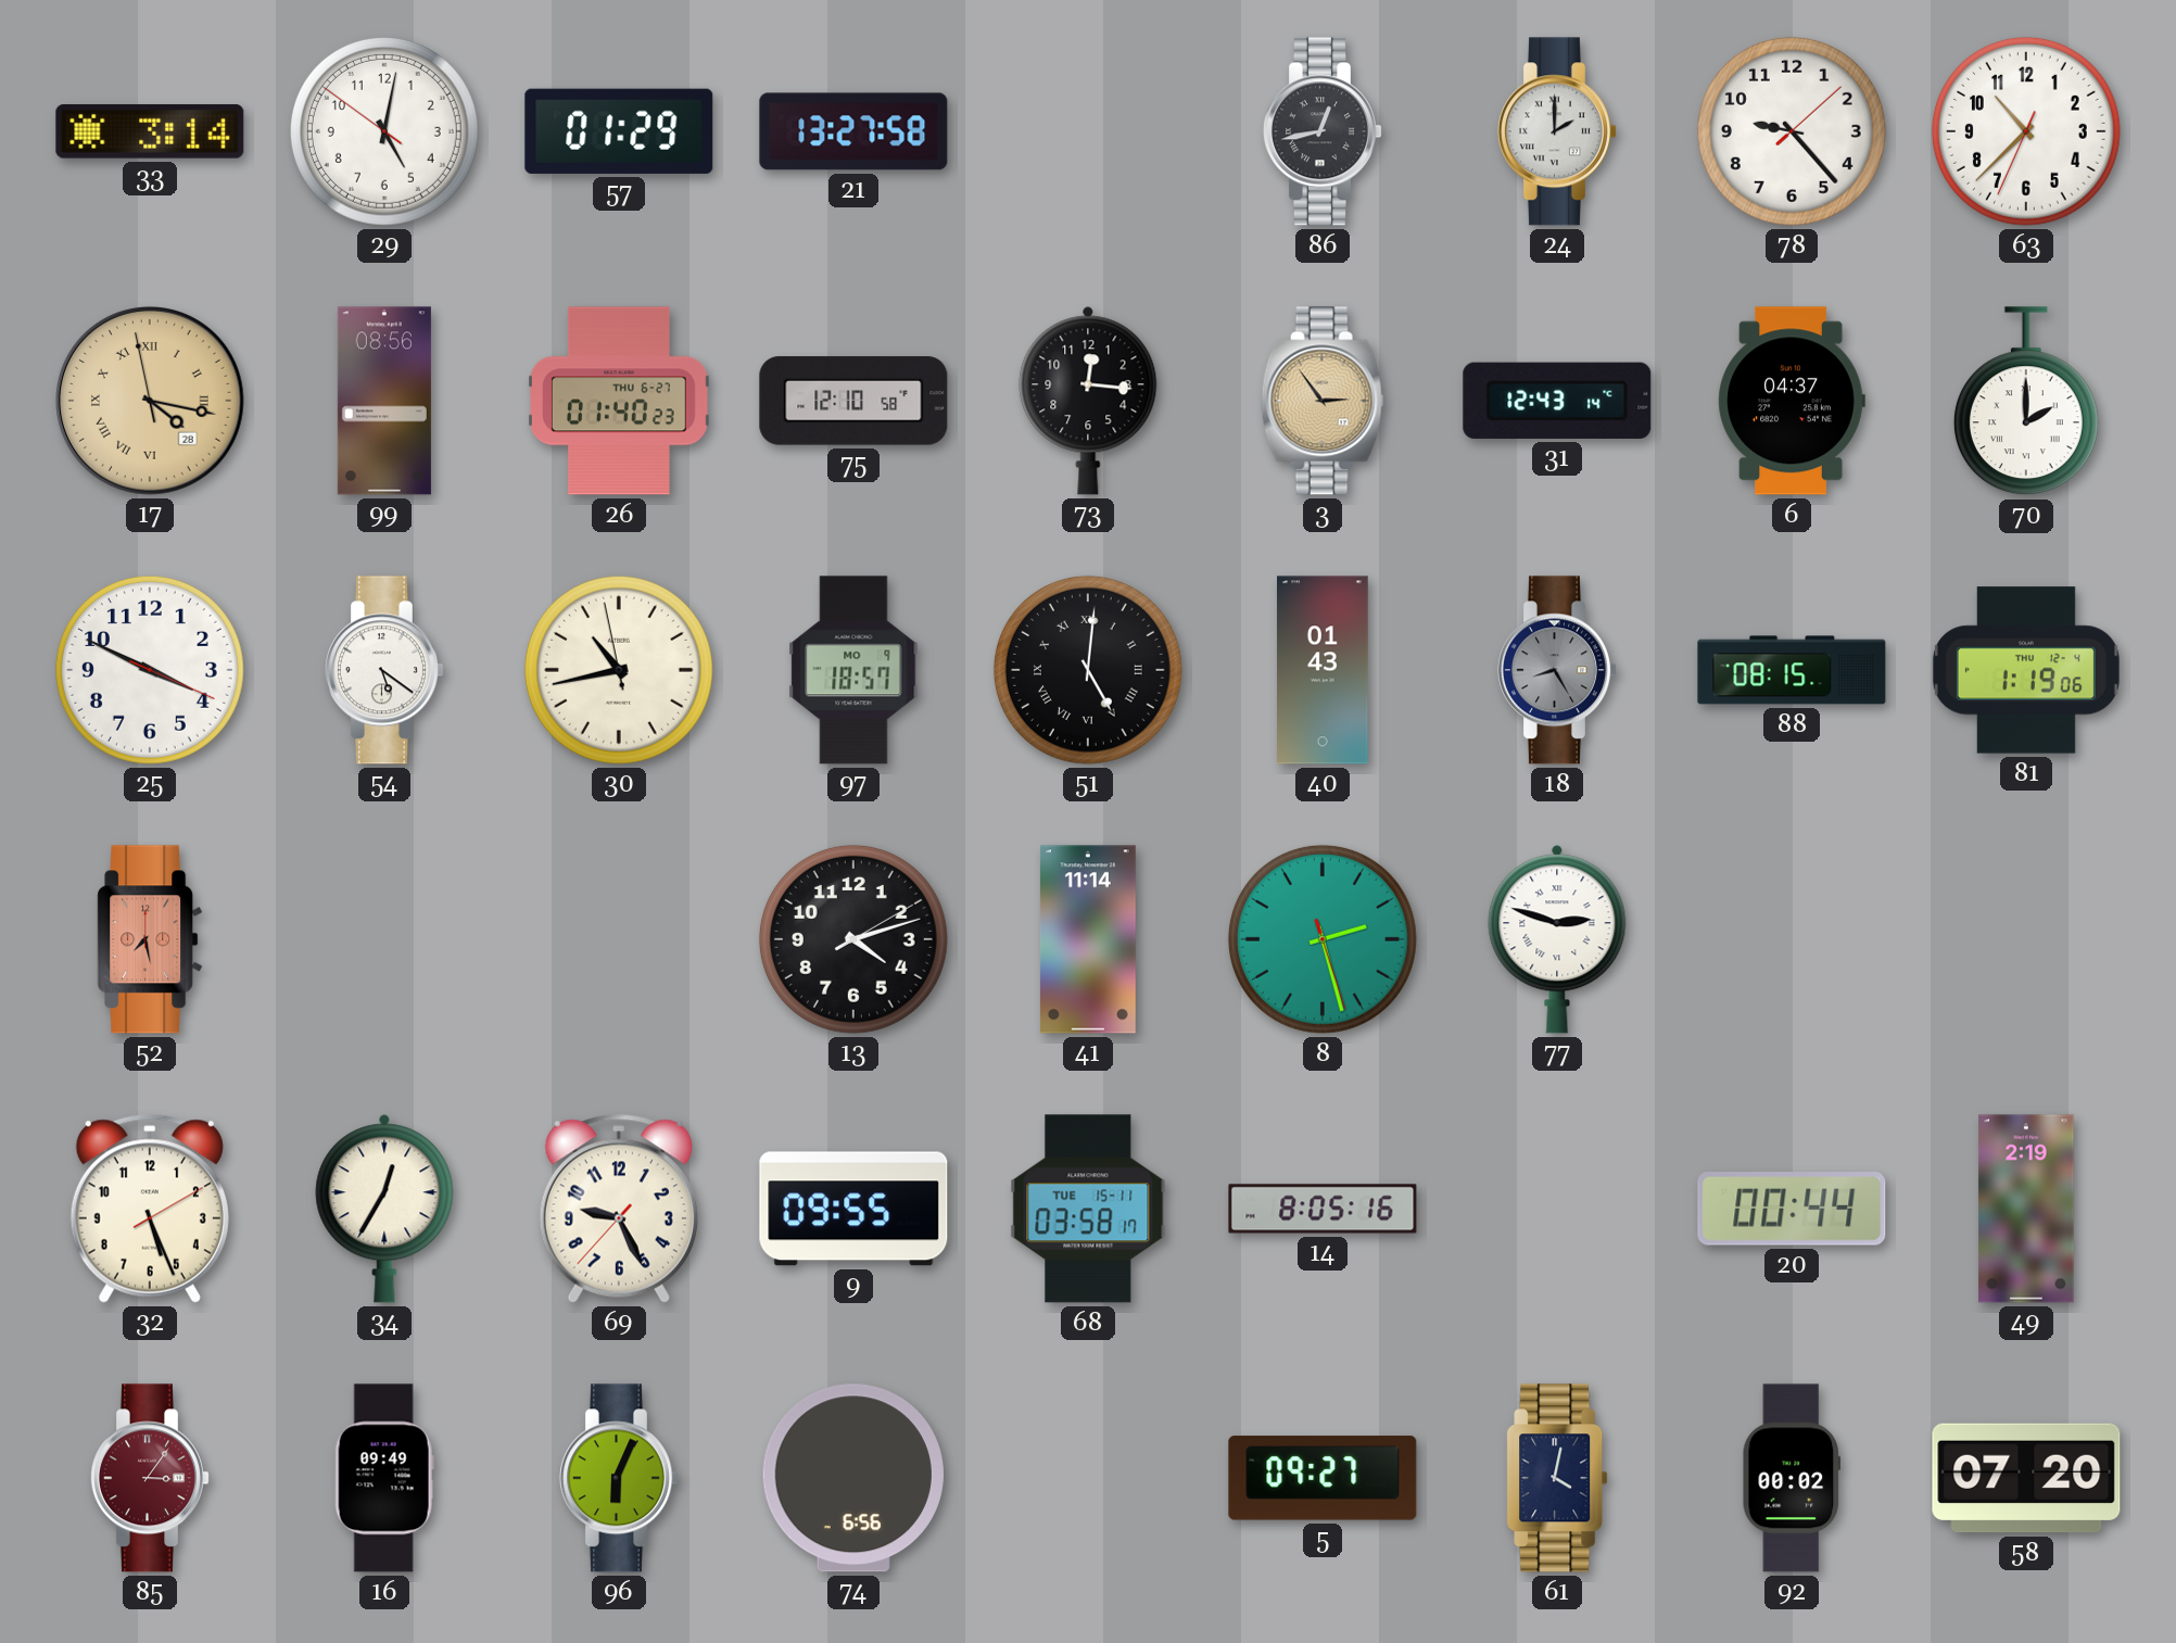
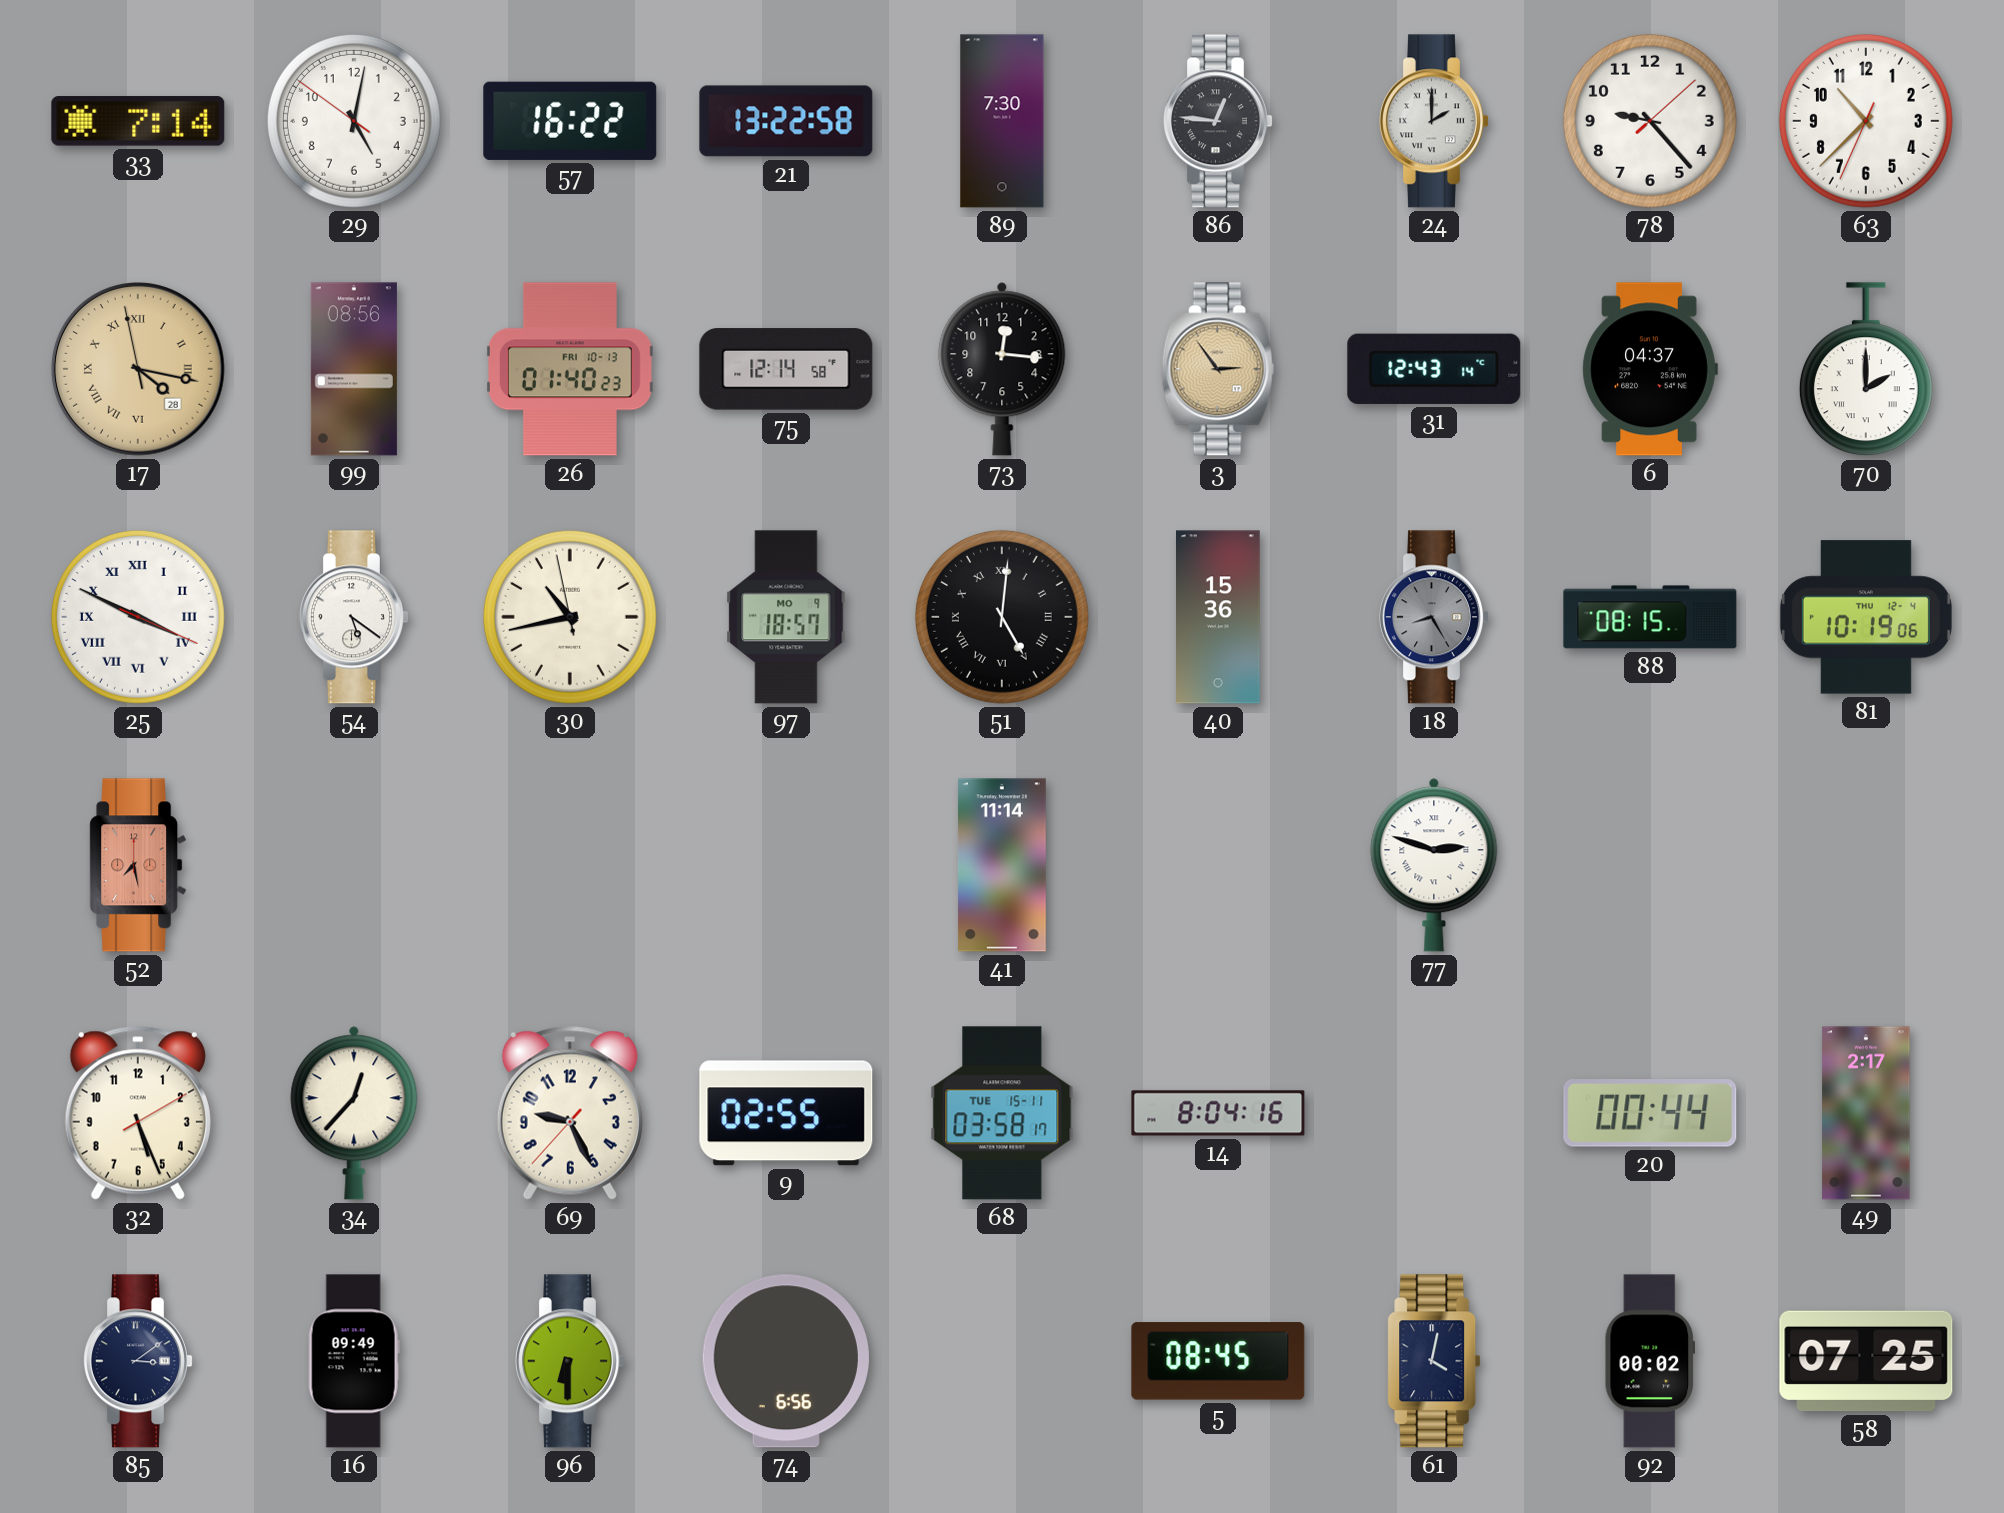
33: 3:14 -> 7:14 (138, 121)
57: 01:29 -> 16:22 (570, 121)
21: 13:27 -> 13:22 (786, 121)
89: none -> 7:30 (1002, 121)
86: 12:43 -> 12:46 (1218, 121)
26 date: THU 6-27 -> FRI 10-13 (570, 369)
75: 12:10 -> 12:14 (786, 369)
25 numerals: Arabic -> Roman (138, 617)
40: 01:43 -> 15:36 (1218, 617)
81: 1:19 -> 10:19 (1866, 617)
13: 4:12 -> none (853, 939)
8: 2:27 -> none (1323, 939)
34: 12:35 -> 12:37 (354, 1113)
9: 09:55 -> 02:55 (786, 1113)
14: 8:05 -> 8:04 (1218, 1113)
49: 2:19 -> 2:17 (1866, 1113)
85: 3:06 -> 3:09 (138, 1361)
85 dial: burgundy -> navy (138, 1361)
96: 6:04 -> 6:30 (570, 1361)
5: 09:27 -> 08:45 (1218, 1361)
58: 07:20 -> 07:25 (1866, 1361)
